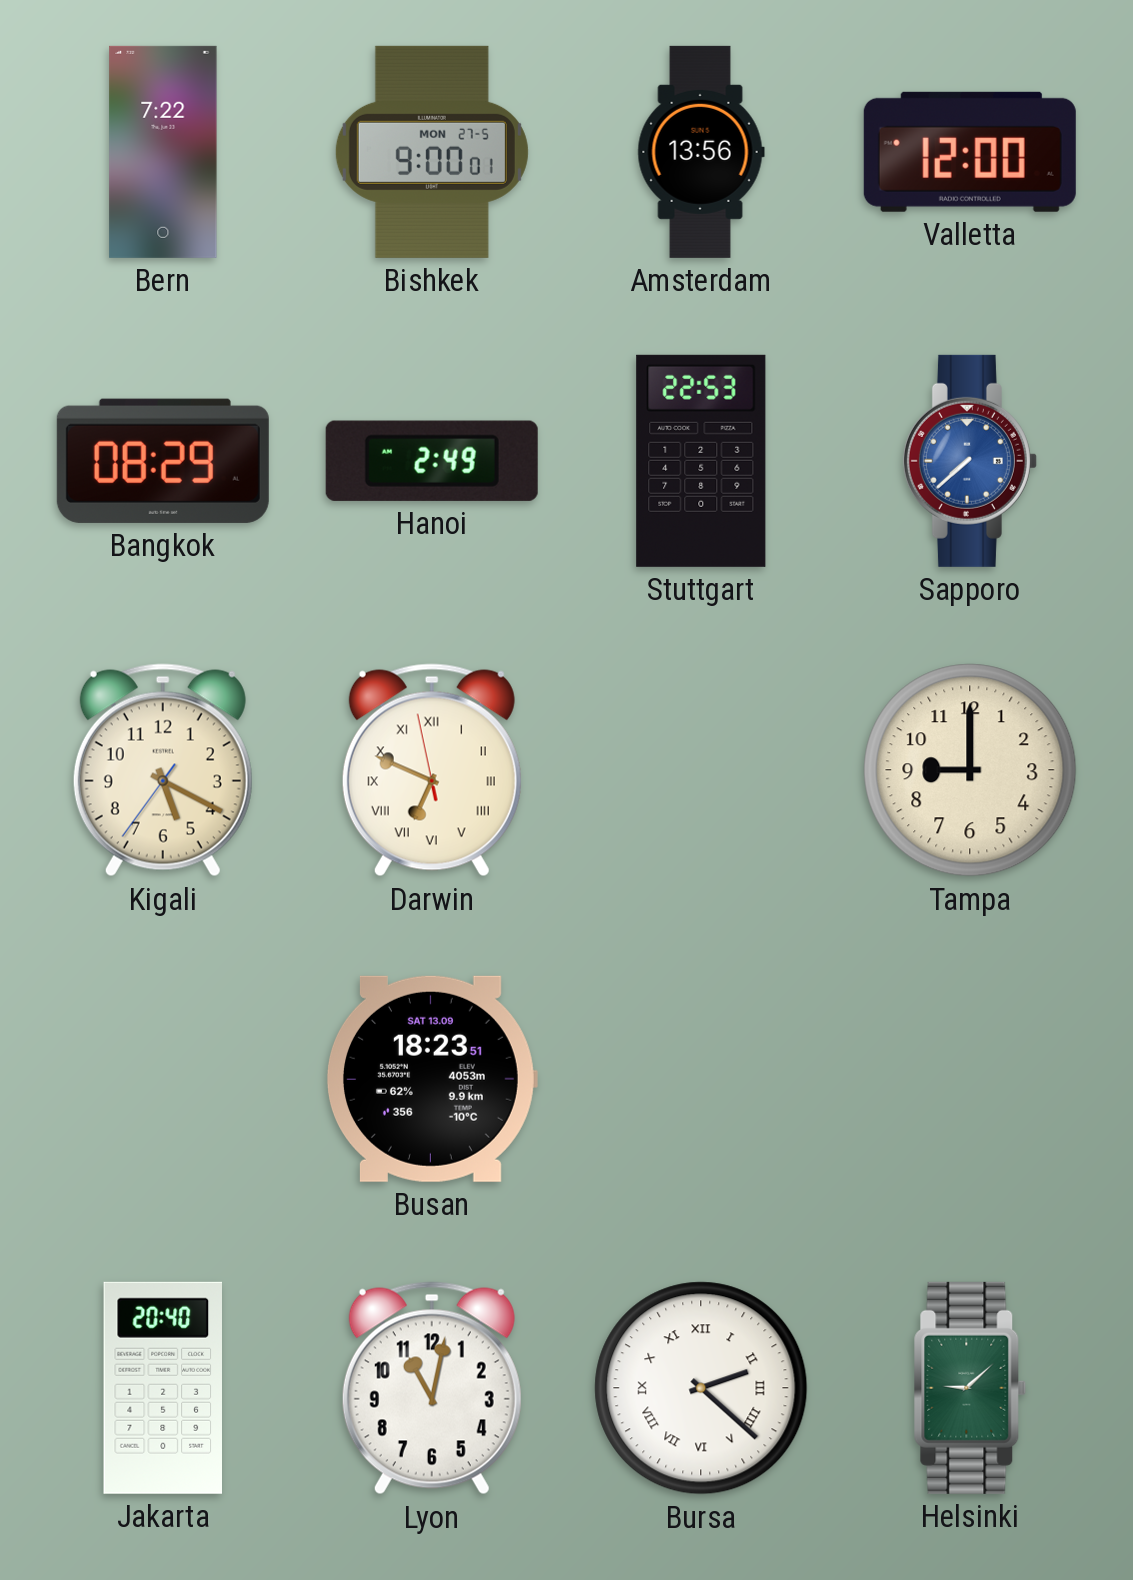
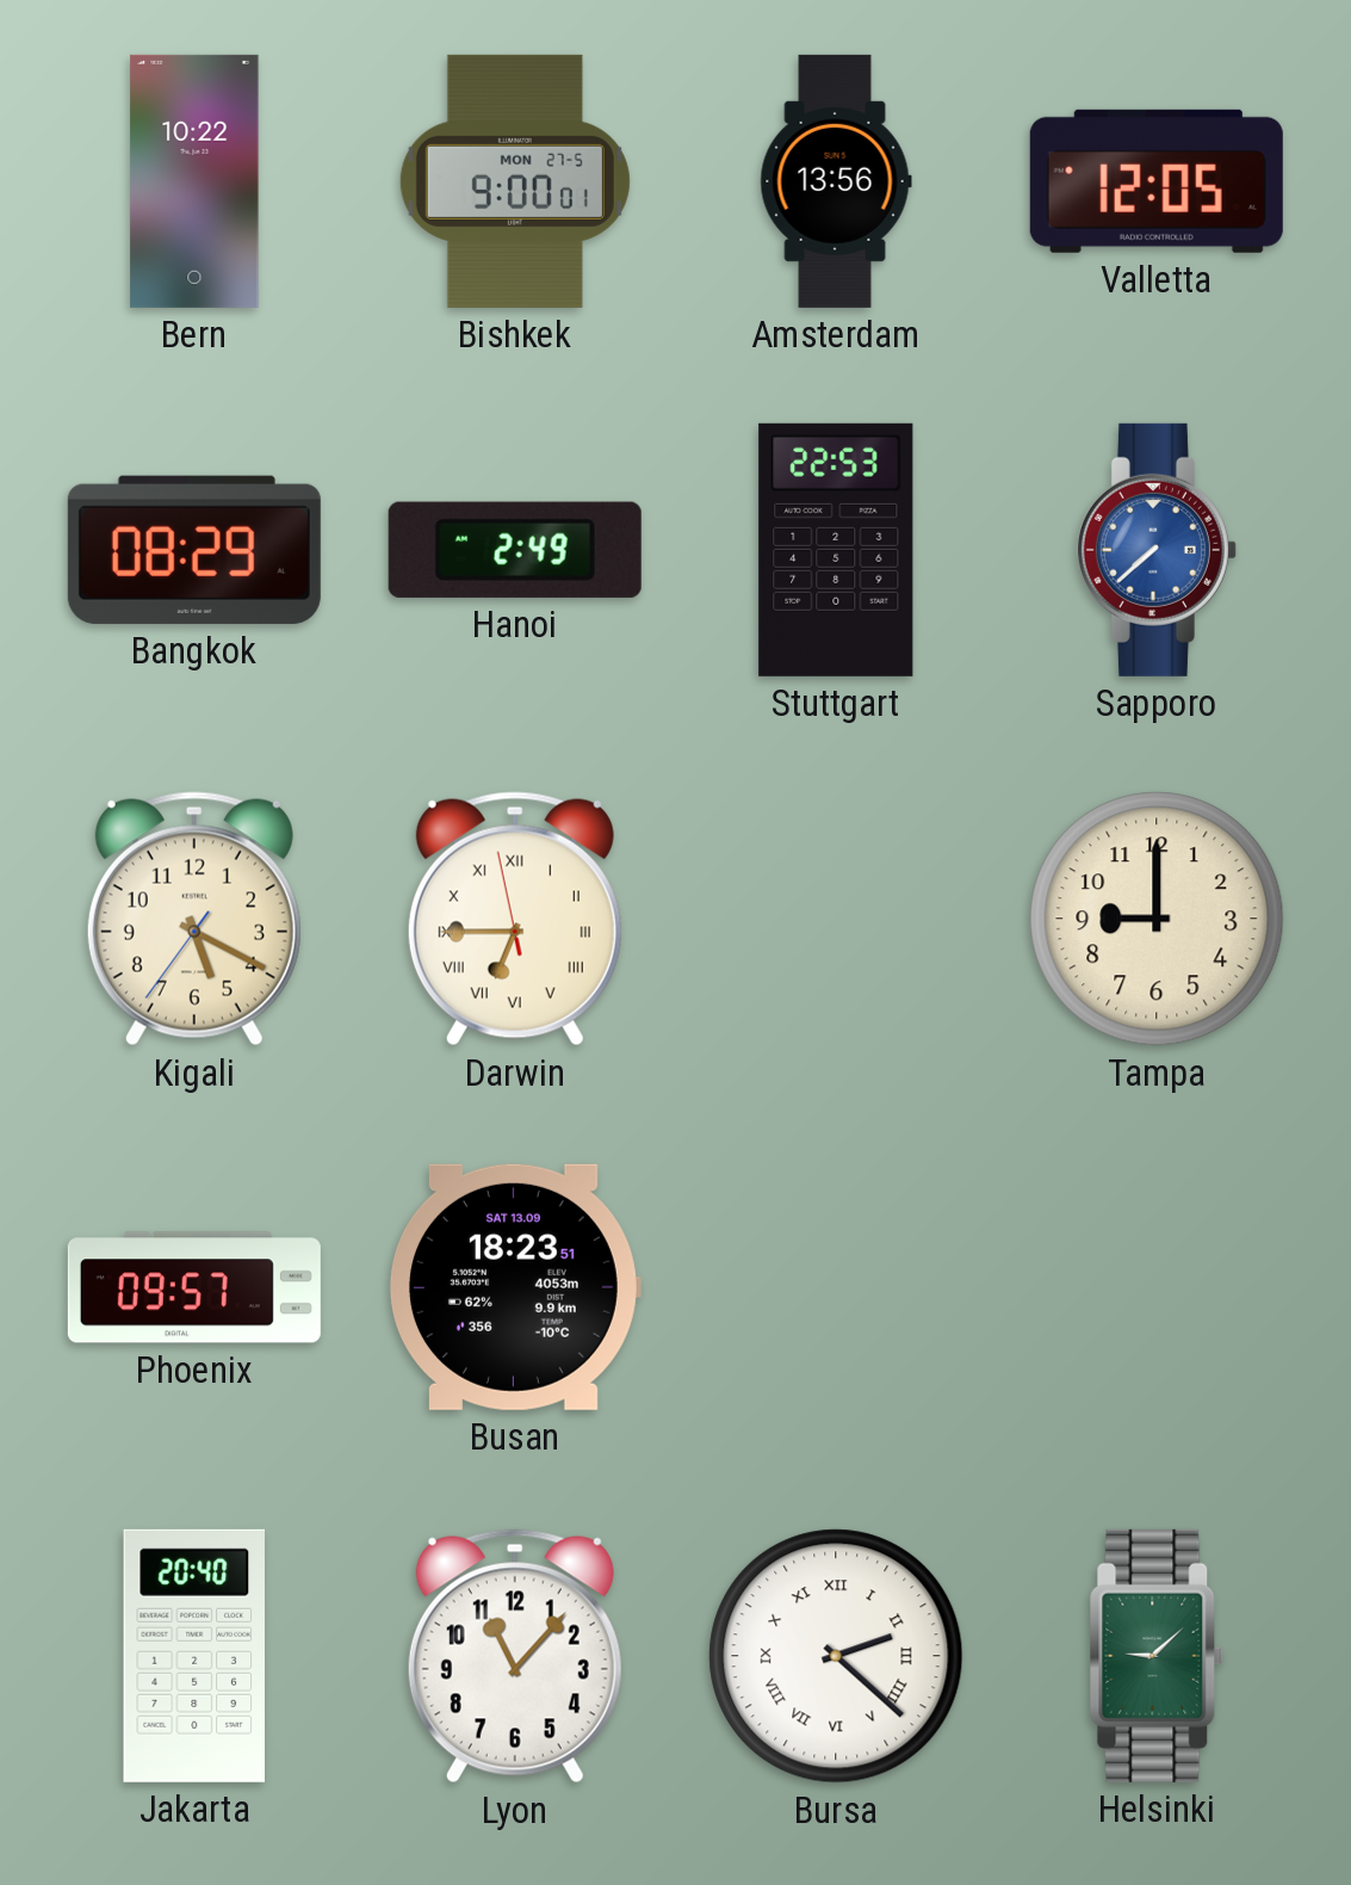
Bern: 7:22 -> 10:22 (194, 181)
Valletta: 12:00 -> 12:05 (1157, 181)
Darwin: 6:48 -> 6:44 (515, 919)
Phoenix: none -> 09:57 (194, 1287)
Lyon: 11:02 -> 11:07 (515, 1656)
